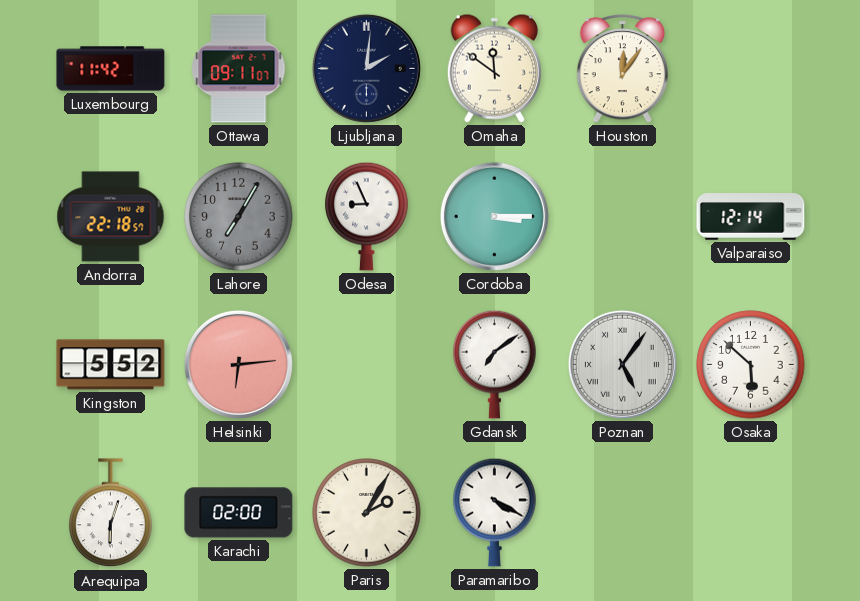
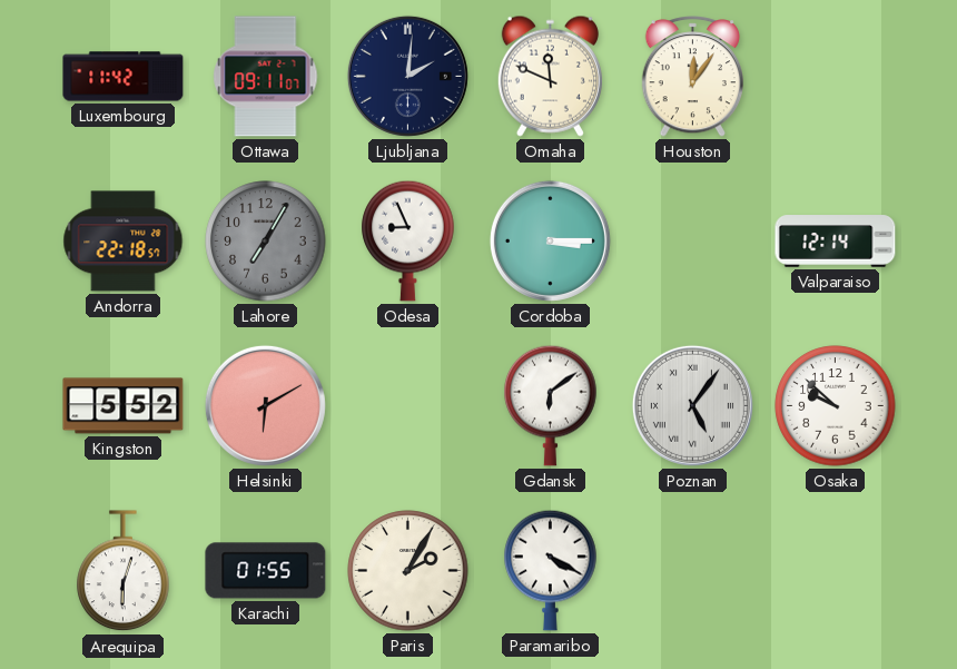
Omaha: 11:51 -> 11:49 (550, 76)
Helsinki: 6:14 -> 6:10 (265, 405)
Gdansk: 7:09 -> 6:09 (551, 405)
Osaka: 5:52 -> 9:52 (836, 406)
Karachi: 02:00 -> 01:55 (266, 571)
